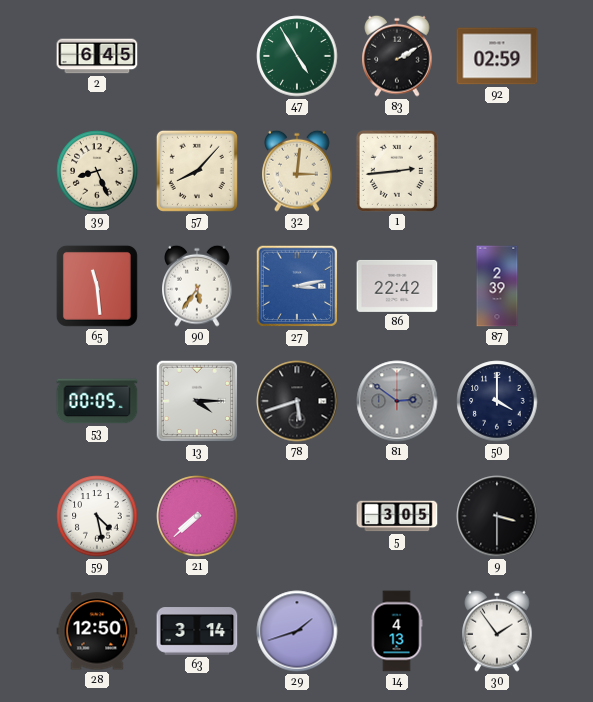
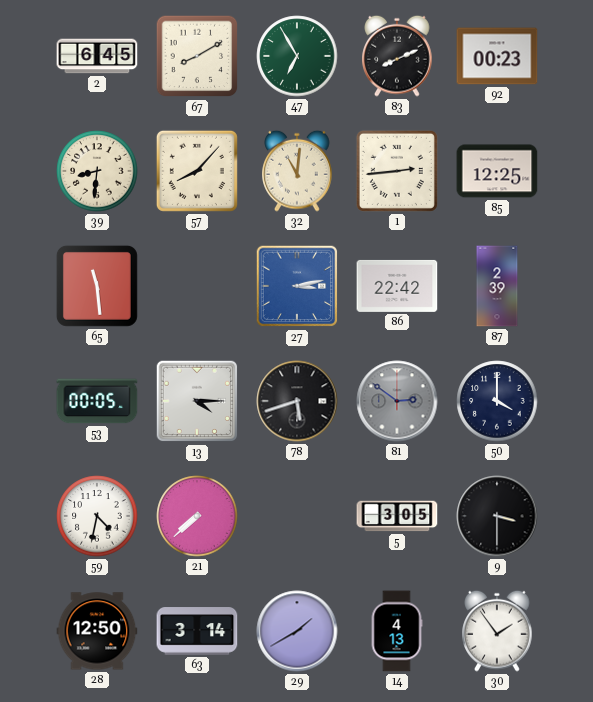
67: none -> 8:10 (197, 56)
47: 4:55 -> 6:55 (297, 56)
83: 2:10 -> 8:11 (397, 56)
92: 02:59 -> 00:23 (497, 56)
39: 8:26 -> 8:31 (97, 171)
32: 3:01 -> 11:01 (297, 171)
85: none -> 12:25 (497, 171)
90: 5:36 -> none (197, 286)
59: 4:28 -> 4:32 (97, 516)
29: 1:42 -> 1:40 (297, 631)
